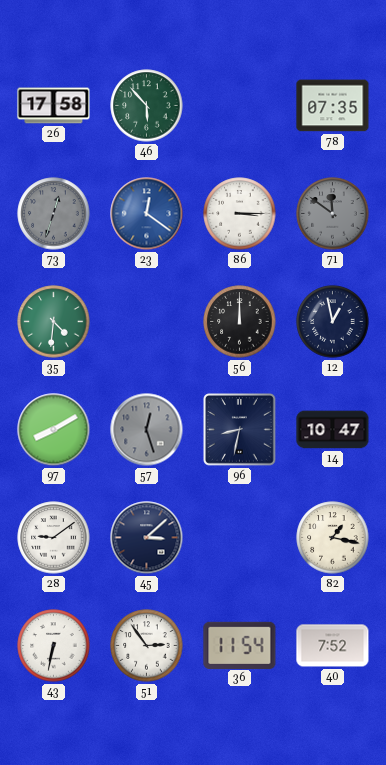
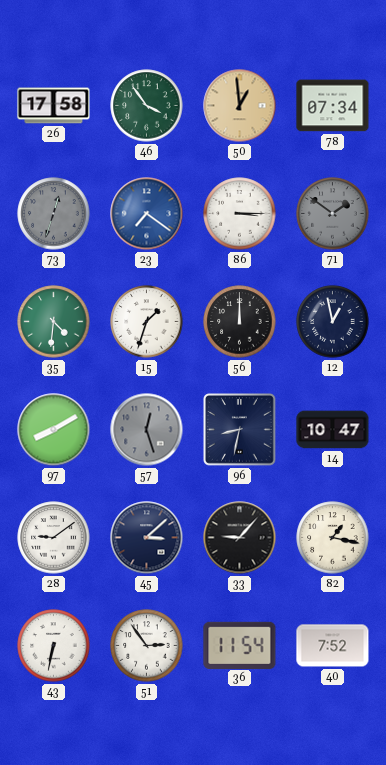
46: 5:53 -> 3:54 (147, 106)
50: none -> 12:59 (240, 106)
78: 07:35 -> 07:34 (333, 106)
23: 12:21 -> 7:21 (147, 214)
71: 11:51 -> 1:51 (333, 214)
15: none -> 1:33 (147, 322)
33: none -> 9:07 (240, 538)
